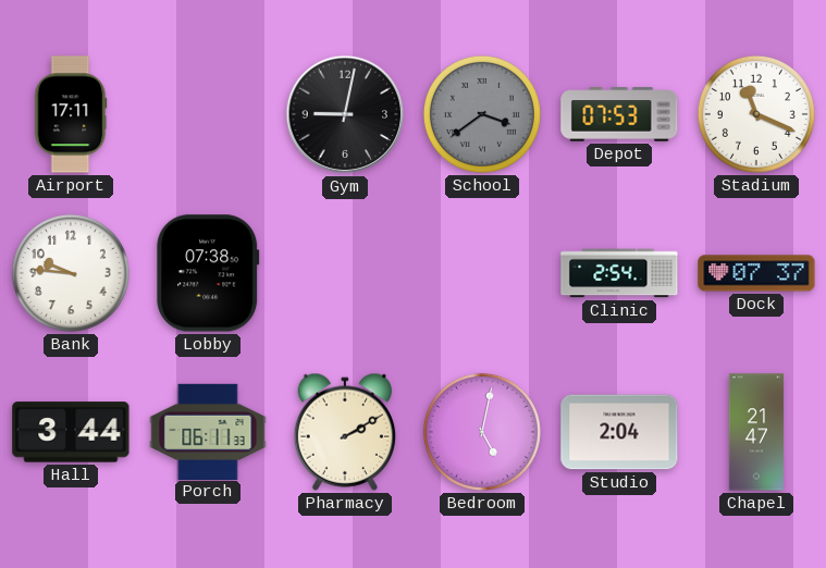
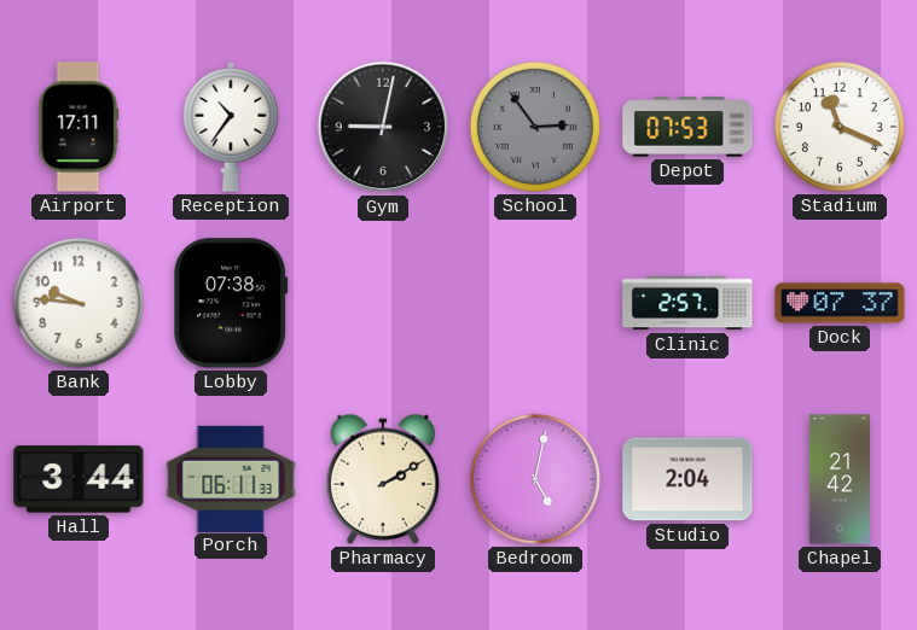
Reception: none -> 10:36 (231, 127)
School: 3:39 -> 2:54 (535, 127)
Clinic: 2:54 -> 2:57 (687, 303)
Chapel: 21:47 -> 21:42 (840, 479)
